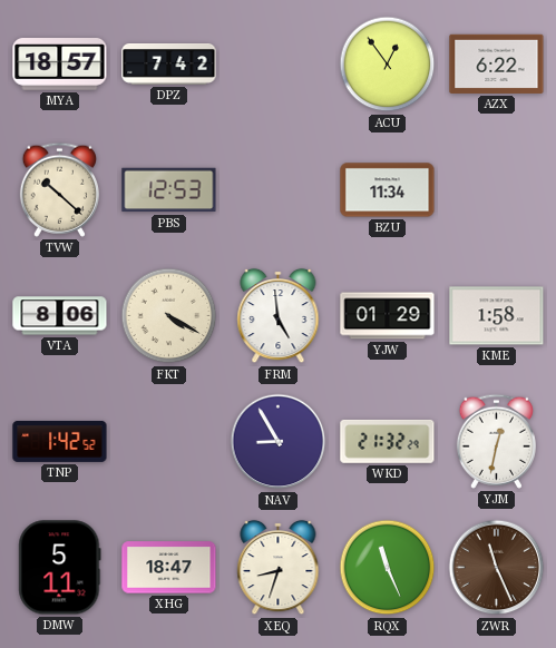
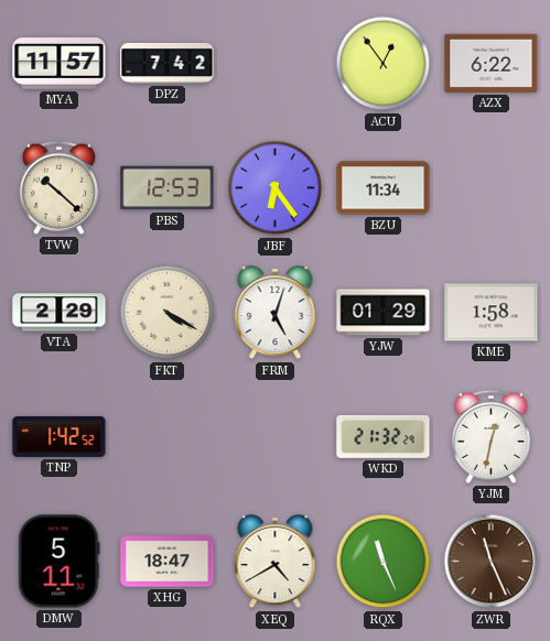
MYA: 18:57 -> 11:57 (60, 64)
JBF: none -> 6:24 (276, 188)
VTA: 8:06 -> 2:29 (60, 313)
FRM: 4:59 -> 5:03 (276, 313)
NAV: 8:55 -> none (279, 442)
XEQ: 8:33 -> 4:40 (276, 562)
